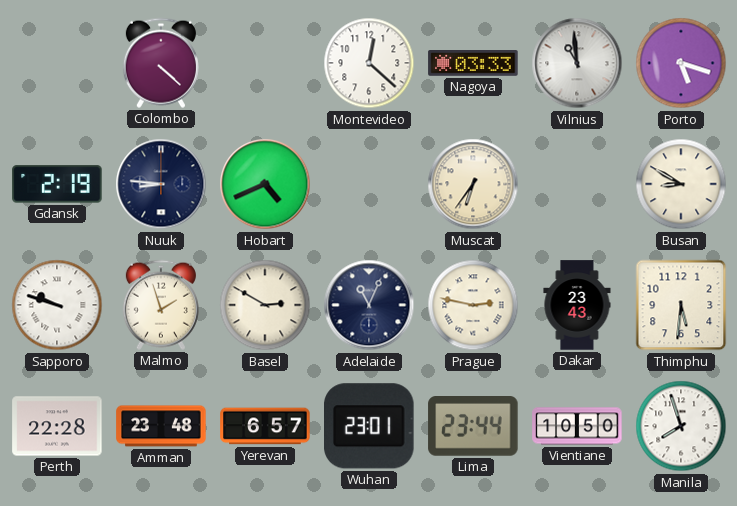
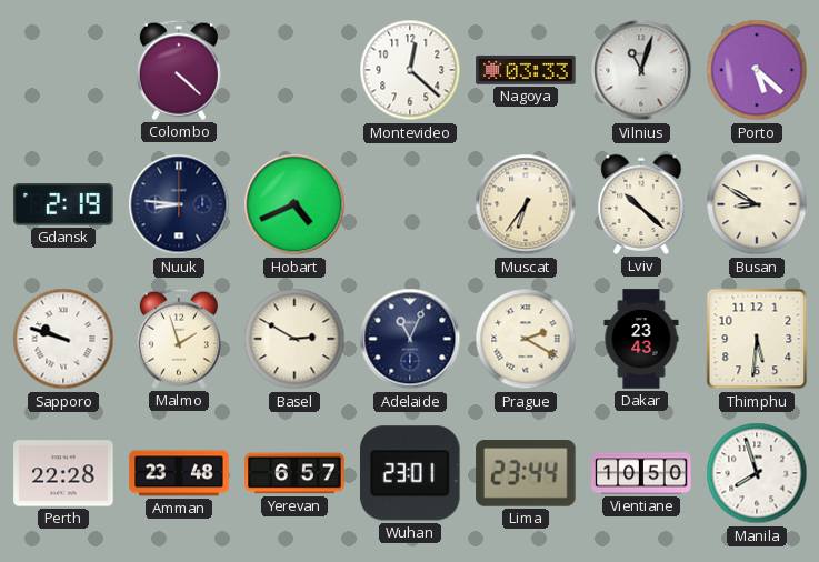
Vilnius: 10:59 -> 11:03 (641, 70)
Porto: 5:18 -> 5:22 (757, 70)
Lviv: none -> 10:22 (641, 204)
Prague: 2:47 -> 2:20 (526, 339)
